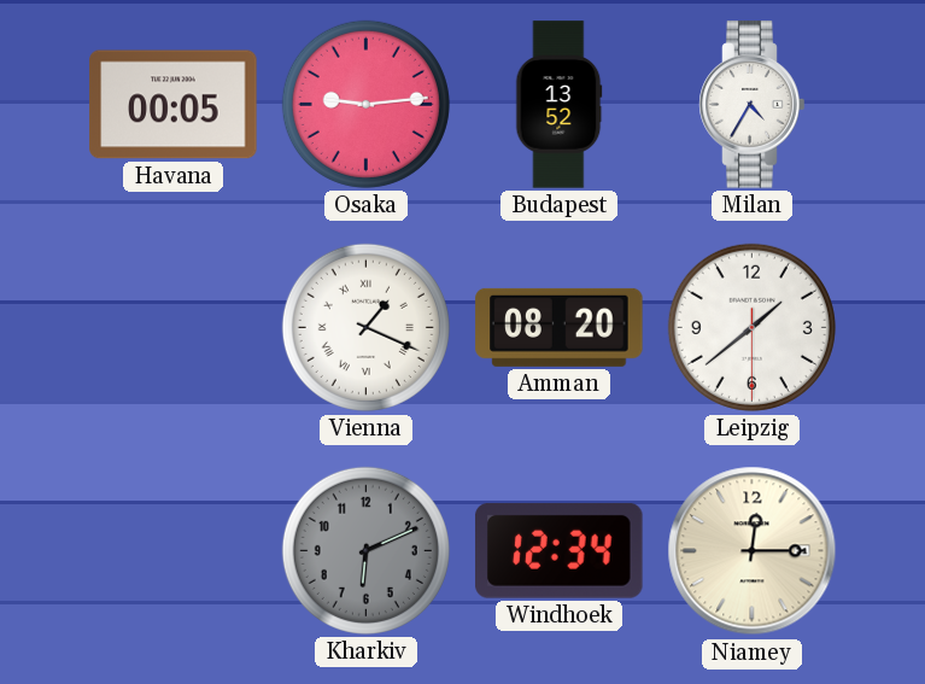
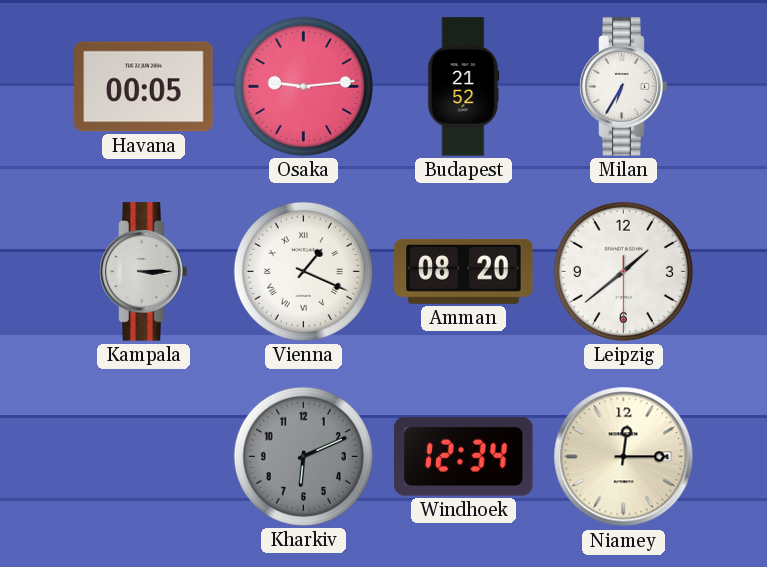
Budapest: 13:52 -> 21:52 (463, 87)
Milan: 4:35 -> 6:35 (624, 87)
Kampala: none -> 3:15 (144, 272)
